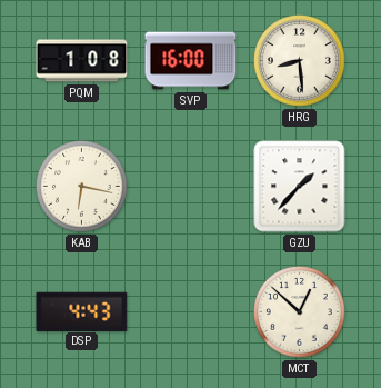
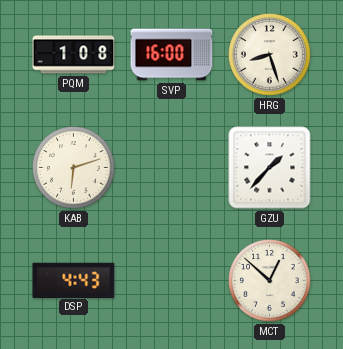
HRG: 8:29 -> 8:27 (270, 55)
KAB: 6:17 -> 6:12 (74, 168)
